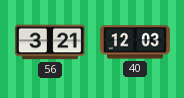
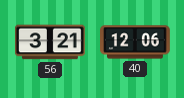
40: 12:03 -> 12:06 (136, 42)
